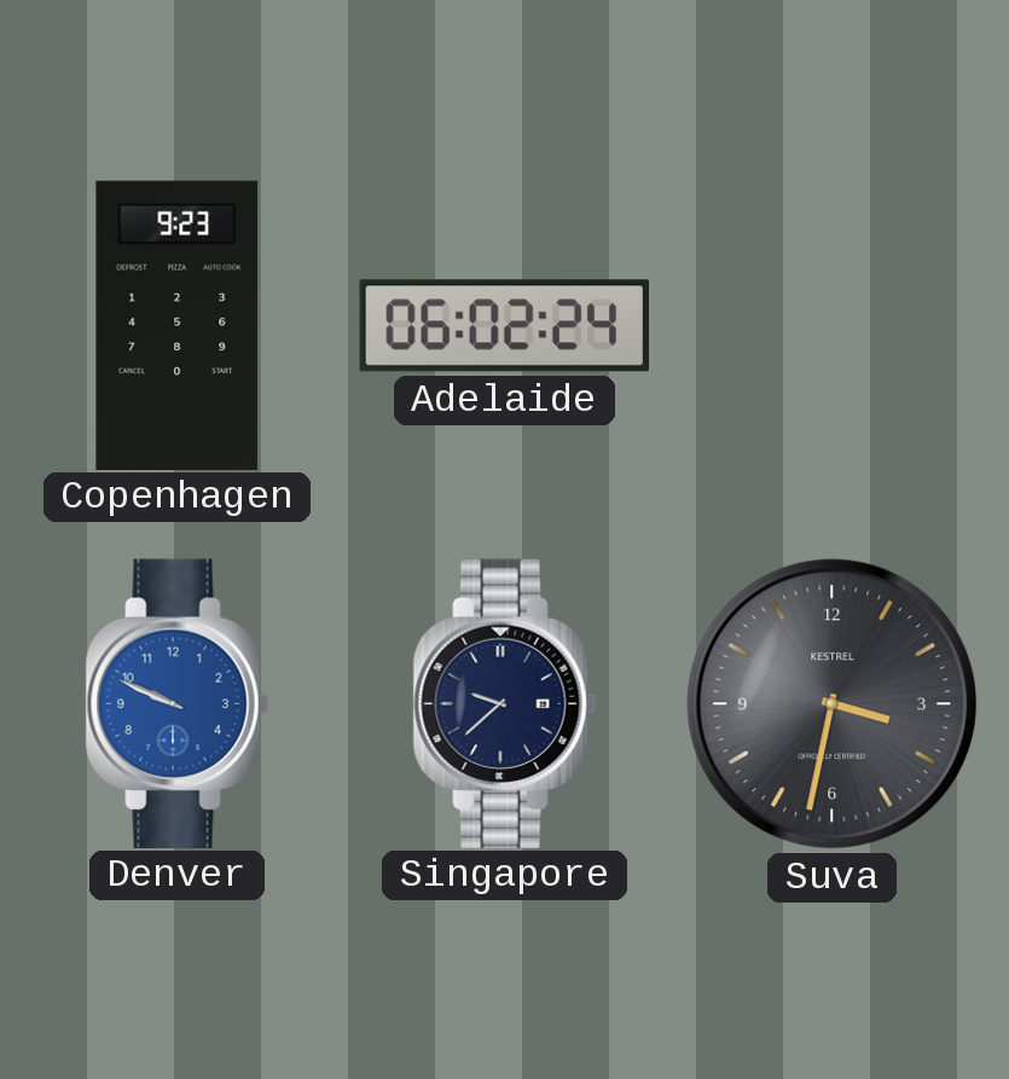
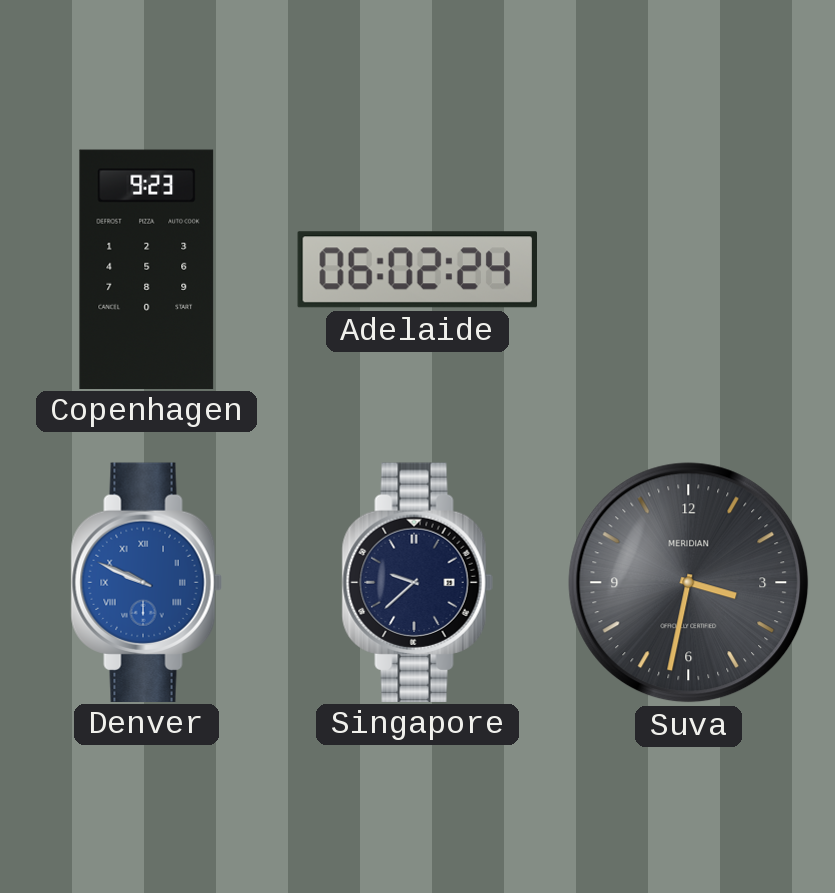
Denver numerals: Arabic -> Roman (146, 582)
Suva brand: KESTREL -> MERIDIAN (689, 583)
